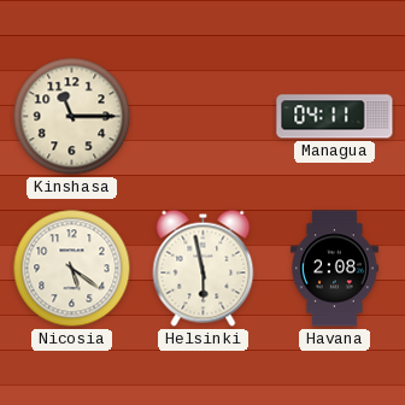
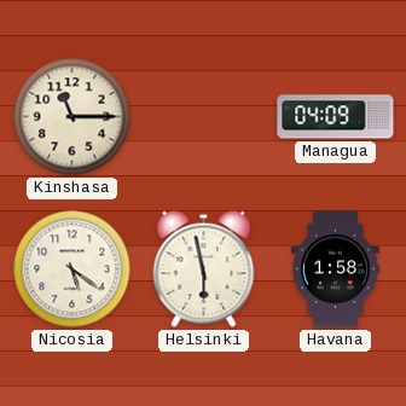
Managua: 04:11 -> 04:09 (336, 117)
Havana: 2:08 -> 1:58 (336, 269)
